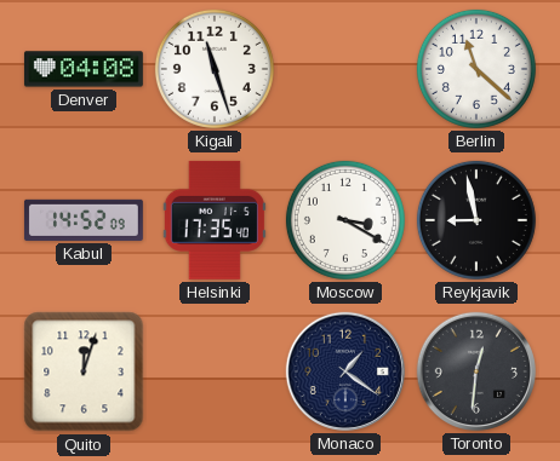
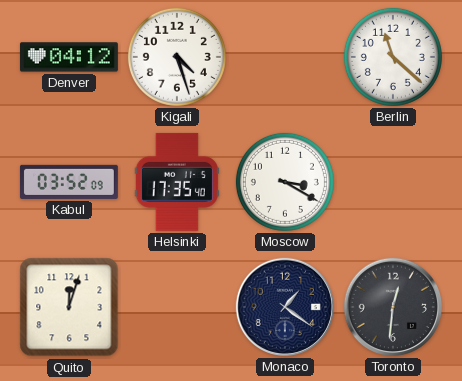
Denver: 04:08 -> 04:12 (69, 57)
Kigali: 11:27 -> 4:27 (177, 57)
Kabul: 14:52 -> 03:52 (69, 182)
Reykjavik: 8:58 -> none (476, 220)
